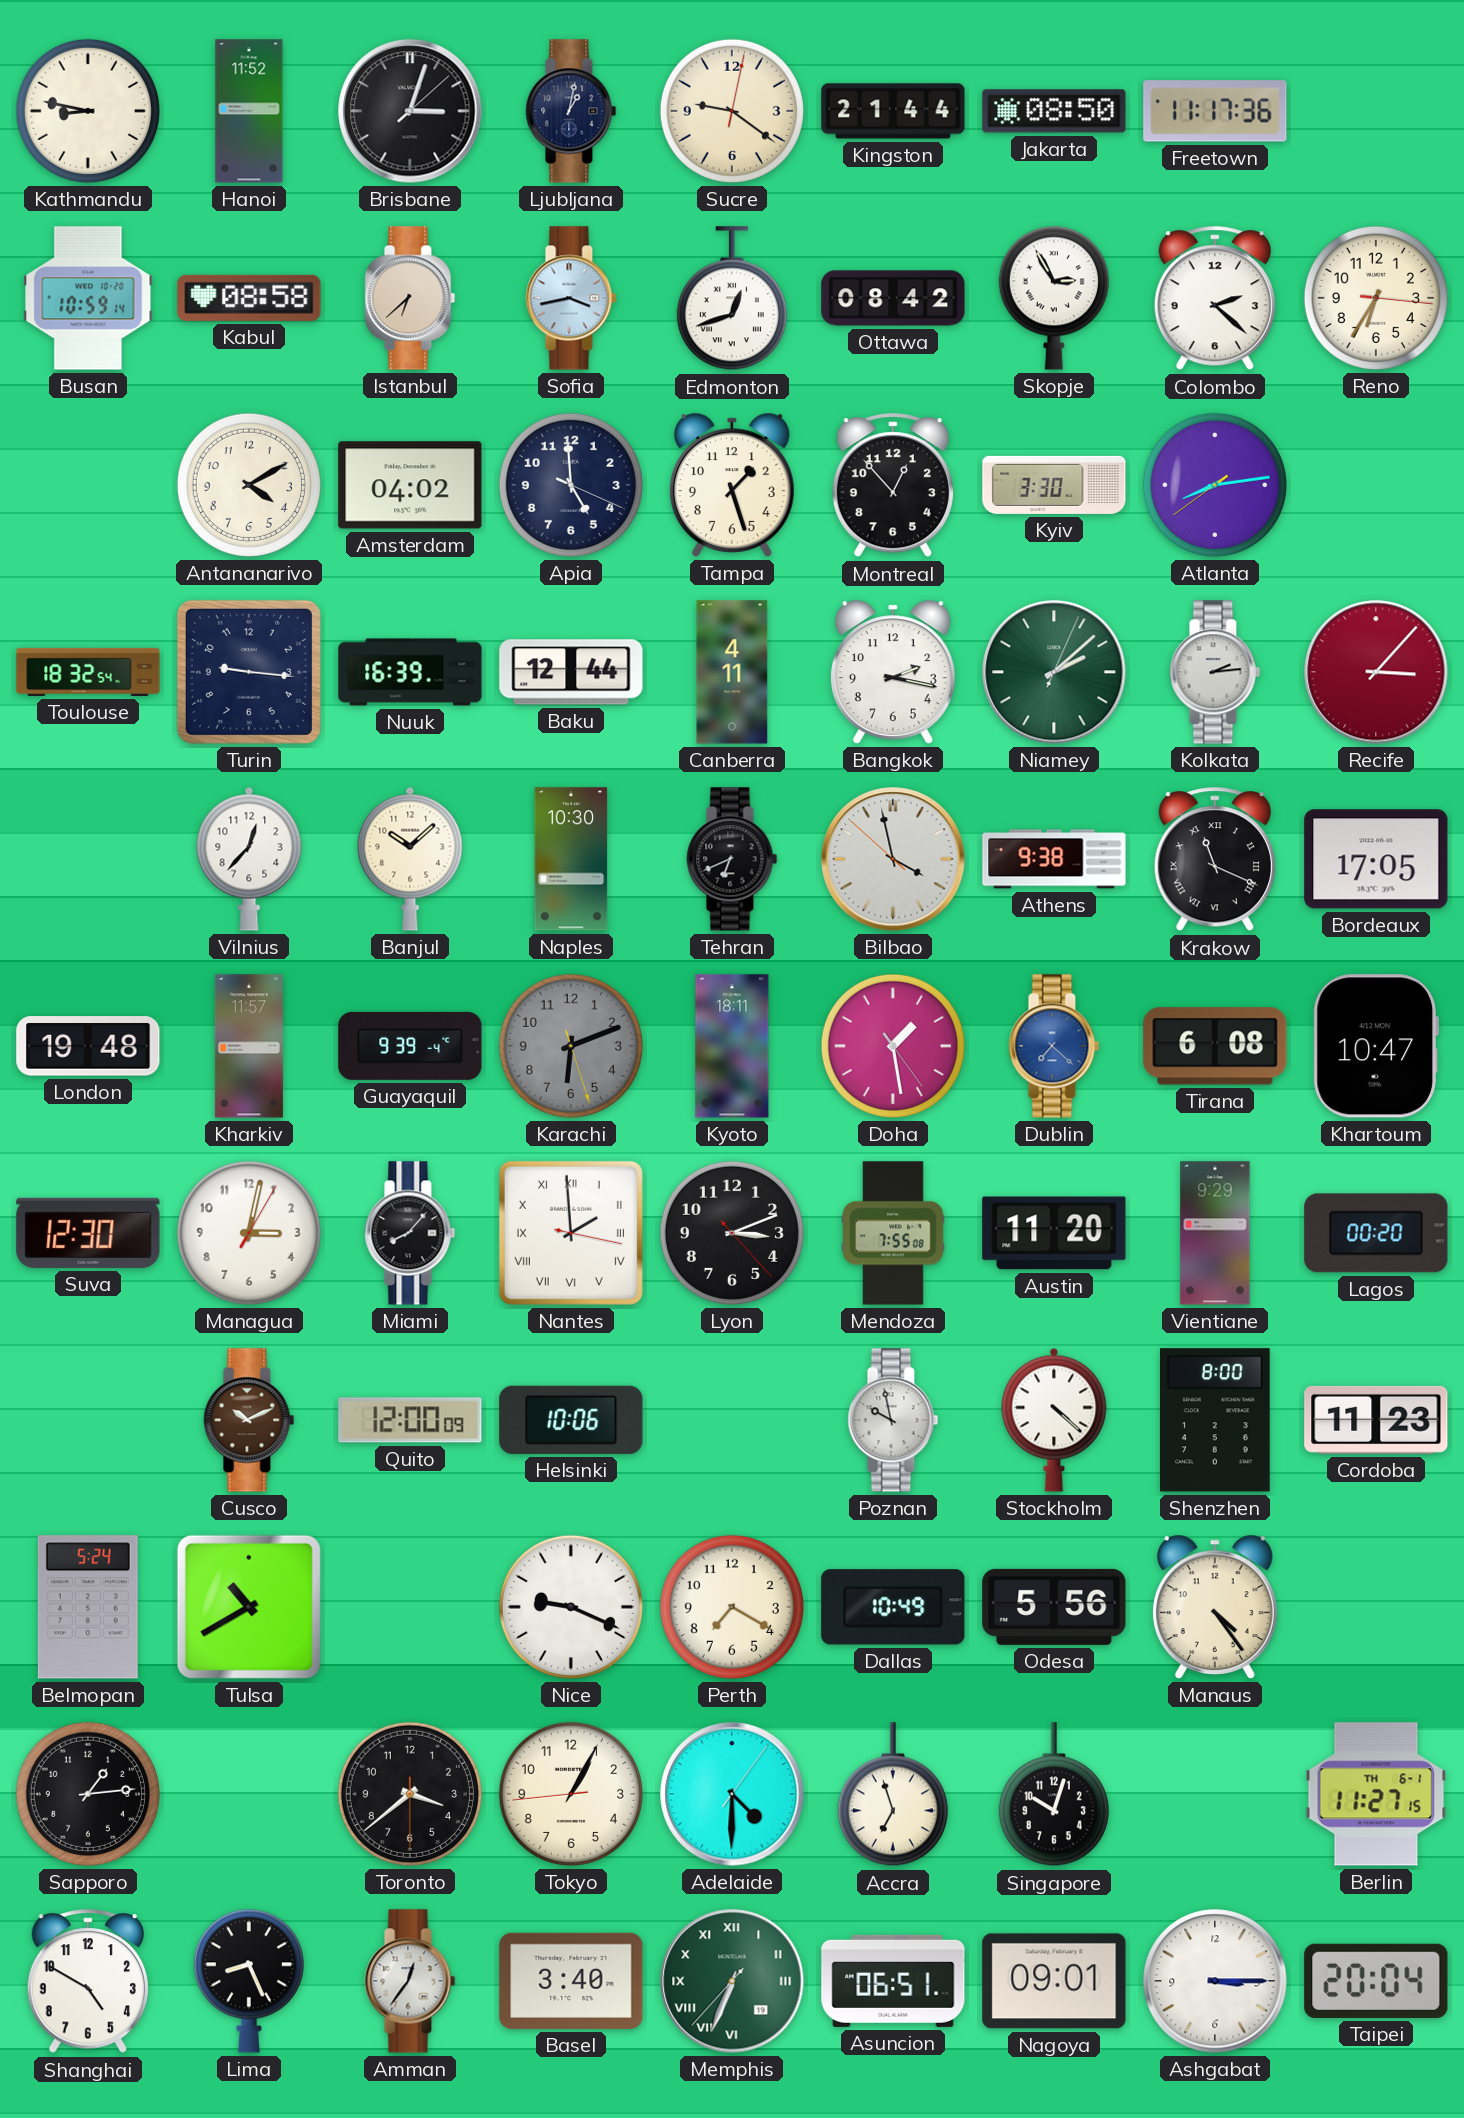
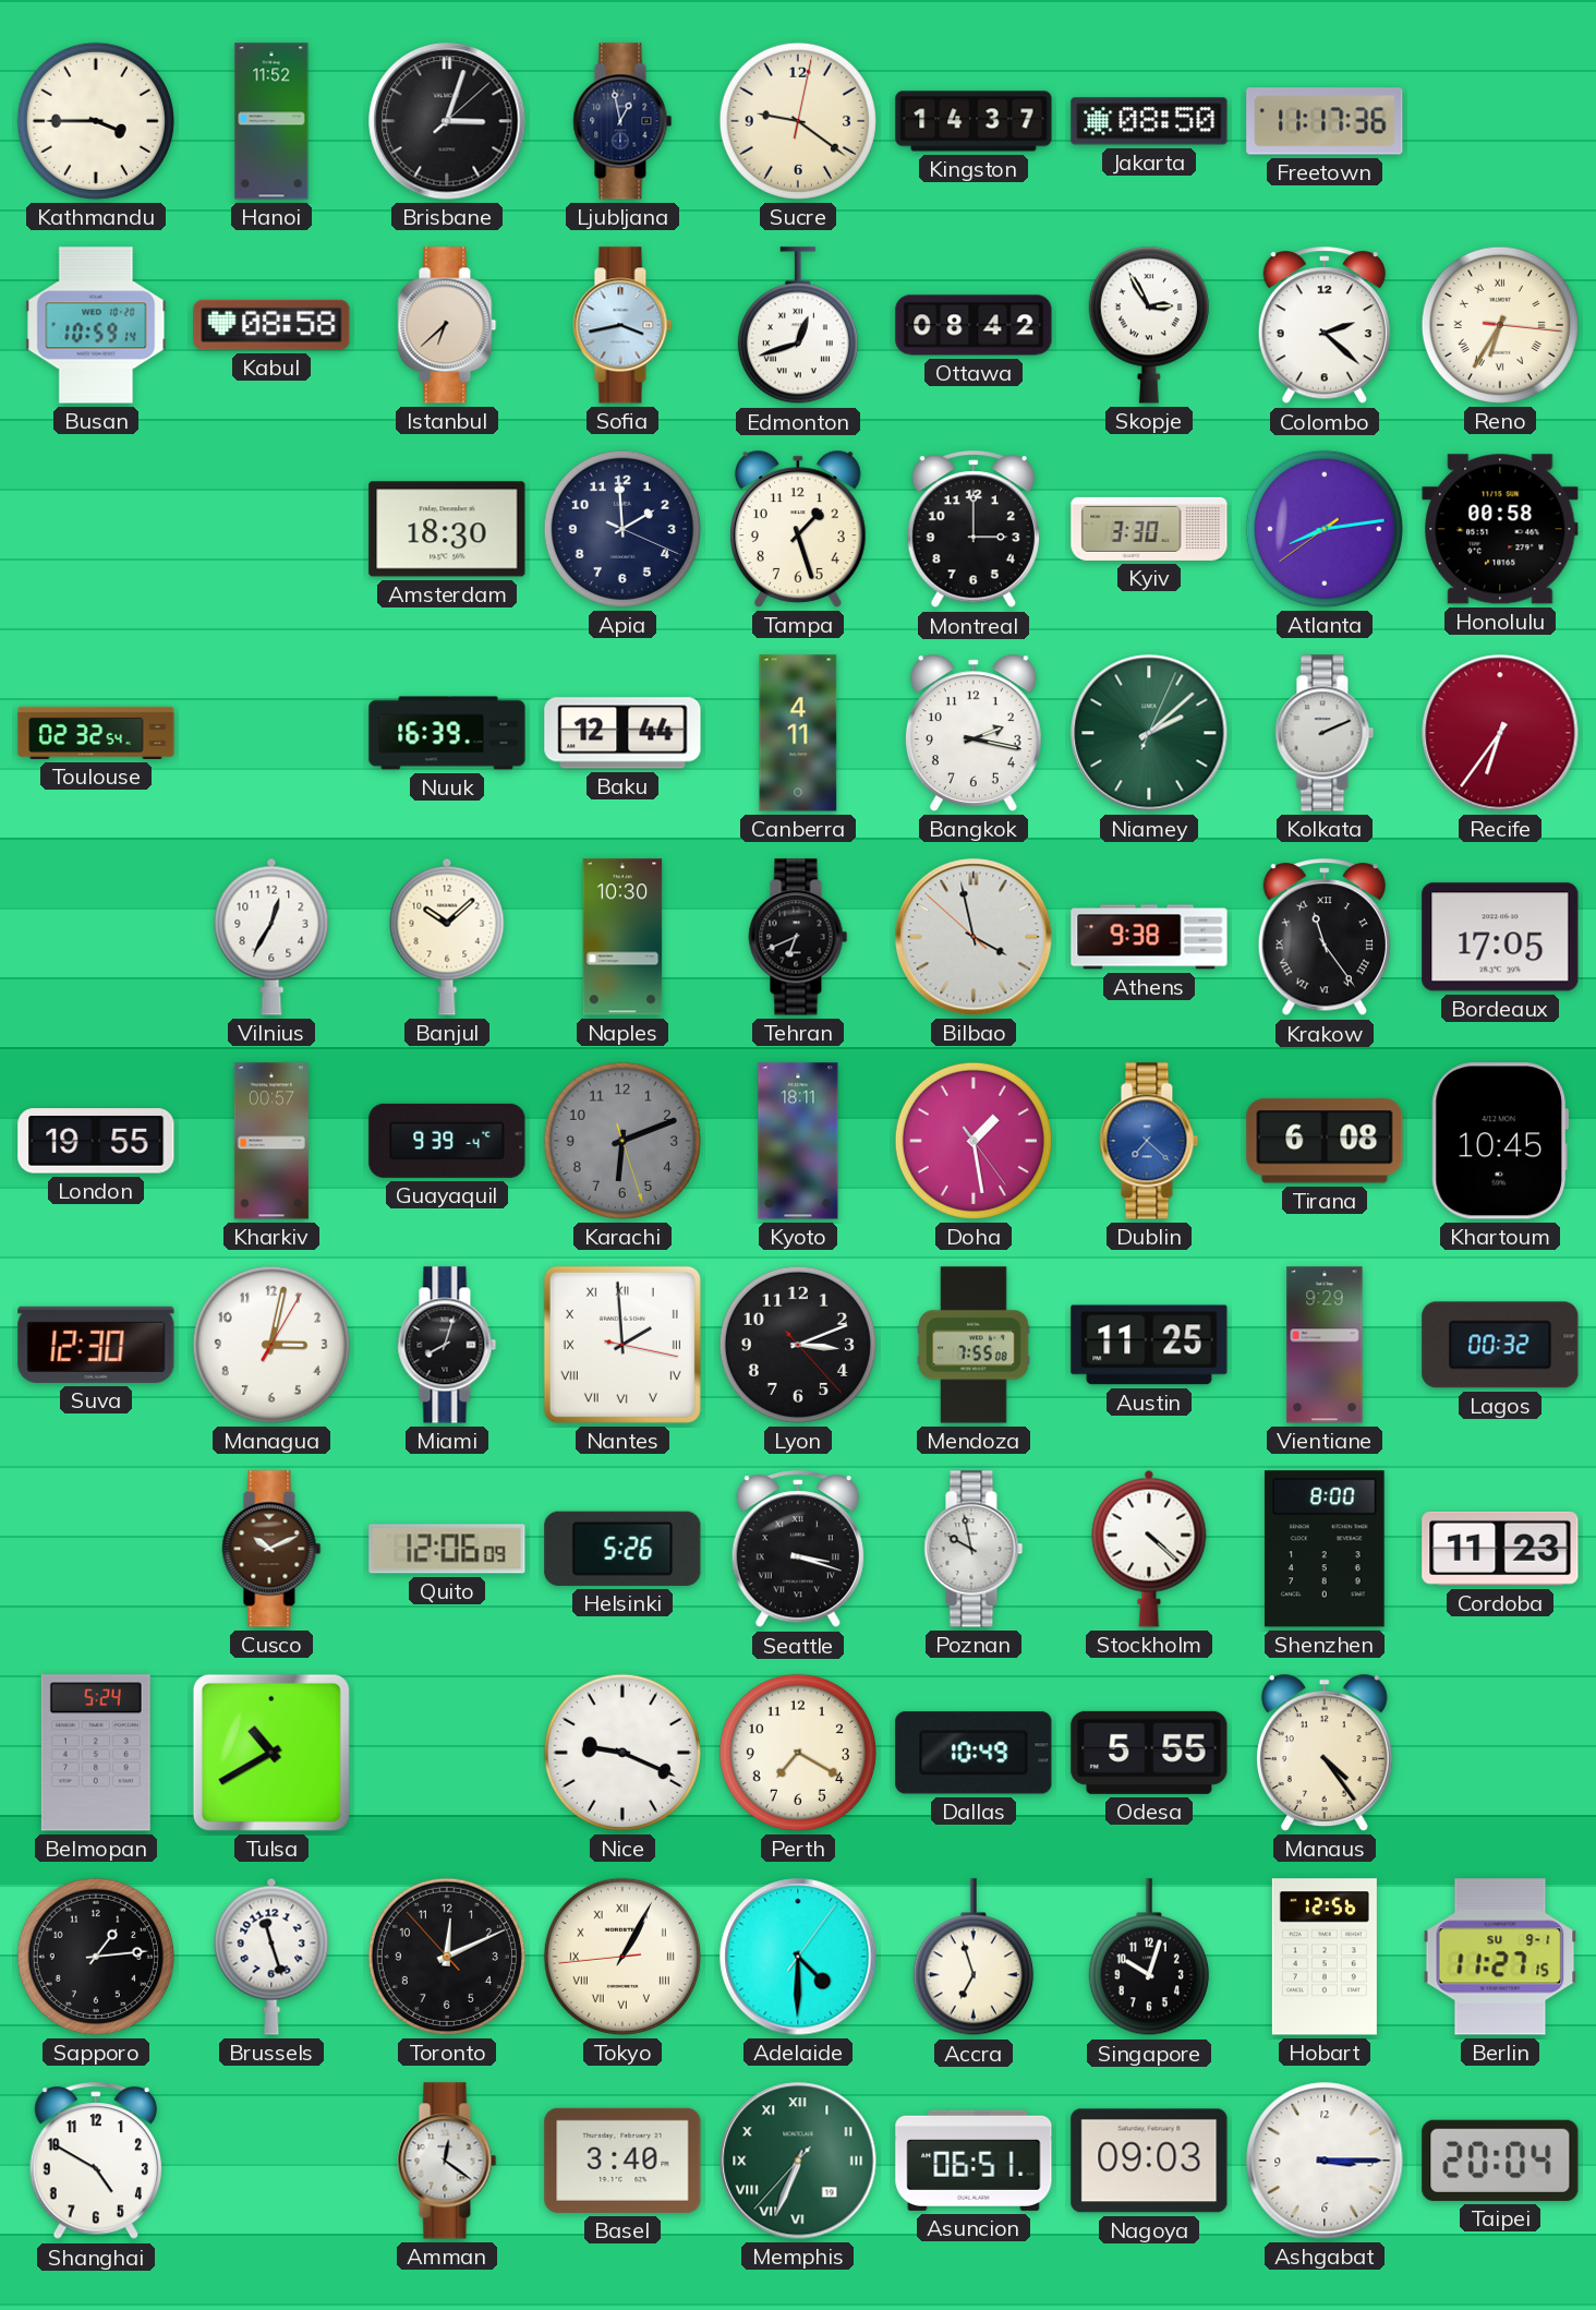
Kathmandu: 8:47 -> 3:45 (96, 121)
Ljubljana: 1:02 -> 12:58 (622, 121)
Kingston: 21:44 -> 14:37 (974, 121)
Reno numerals: Arabic -> Roman (1500, 325)
Antananarivo: 4:10 -> none (249, 485)
Amsterdam: 04:02 -> 18:30 (447, 529)
Apia: 4:59 -> 1:59 (622, 529)
Montreal: 12:53 -> 3:00 (974, 530)
Honolulu: none -> 00:58 (1500, 529)
Toulouse: 18:32 -> 02:32 (96, 733)
Turin: 9:16 -> none (249, 672)
Kolkata: 2:14 -> 2:11 (1325, 733)
Recife: 3:07 -> 6:36 (1500, 733)
Vilnius: 12:37 -> 12:35 (271, 937)
Krakow: 11:19 -> 11:24 (1325, 938)
London: 19:48 -> 19:55 (96, 1141)
Kharkiv: 11:57 -> 00:57 (271, 1141)
Khartoum: 10:47 -> 10:45 (1499, 1141)
Miami: 8:07 -> 8:03 (447, 1345)
Austin: 11:20 -> 11:25 (1149, 1345)
Lagos: 00:20 -> 00:32 (1500, 1345)
Quito: 12:00 -> 12:06 (447, 1549)
Helsinki: 10:06 -> 5:26 (622, 1549)
Seattle: none -> 3:18 (798, 1550)
Odesa: 5:56 -> 5:55 (1149, 1753)
Brussels: none -> 11:27 (271, 1957)
Toronto: 3:38 -> 12:10 (447, 1957)
Tokyo numerals: Arabic -> Roman (622, 1957)
Hobart: none -> 12:56 (1325, 1957)
Berlin date: TH 6-1 -> SU 9-1 (1500, 1957)
Lima: 8:26 -> none (249, 1981)
Amman: 12:36 -> 12:21 (447, 2161)
Nagoya: 09:01 -> 09:03 (1149, 2161)
